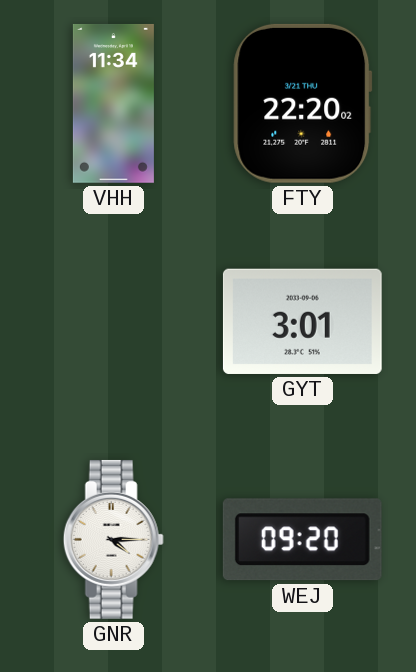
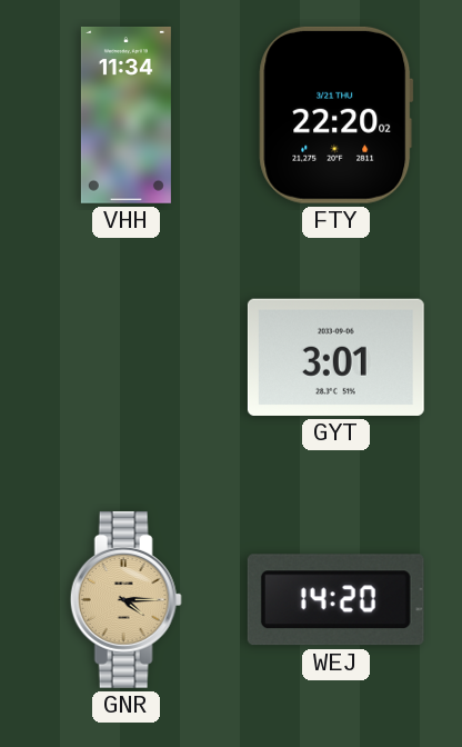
GNR dial: white -> champagne (125, 599)
WEJ: 09:20 -> 14:20 (335, 600)
